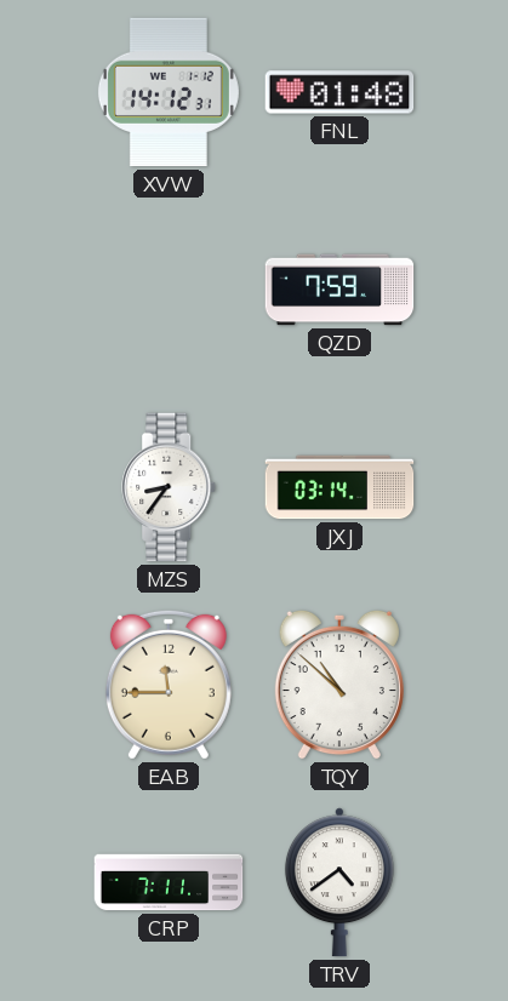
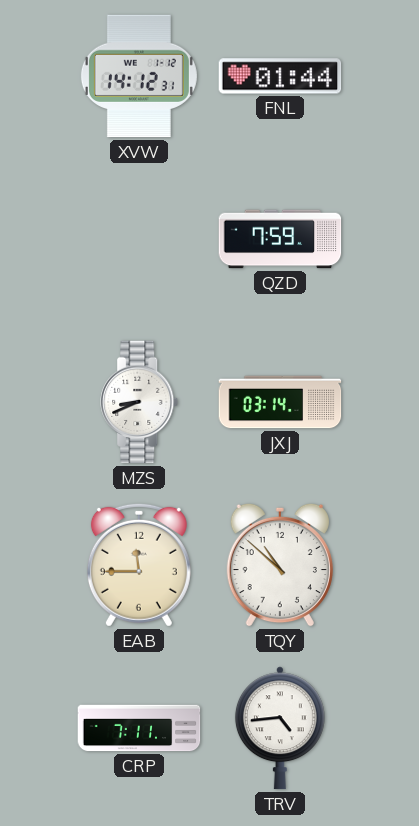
FNL: 01:48 -> 01:44 (280, 76)
MZS: 8:36 -> 8:41 (140, 402)
TRV: 4:39 -> 4:44 (280, 728)
